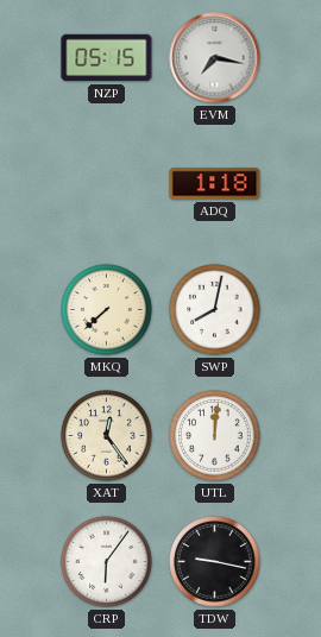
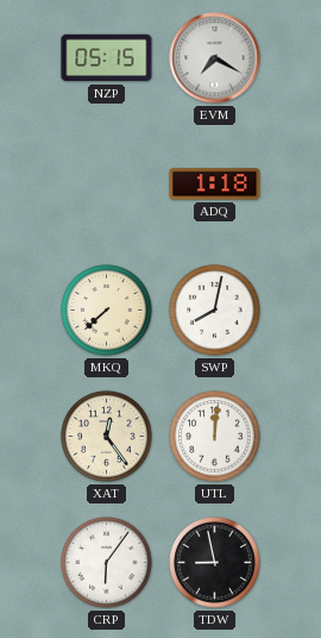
EVM: 7:17 -> 7:20 (215, 58)
TDW: 9:17 -> 8:58 (215, 563)
